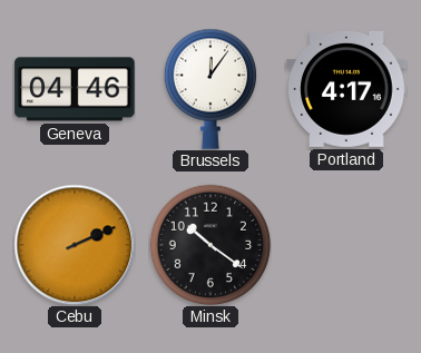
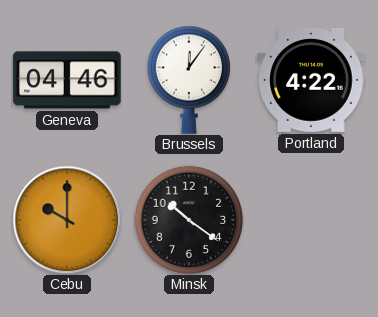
Portland: 4:17 -> 4:22 (311, 80)
Cebu: 2:11 -> 10:00 (67, 220)
